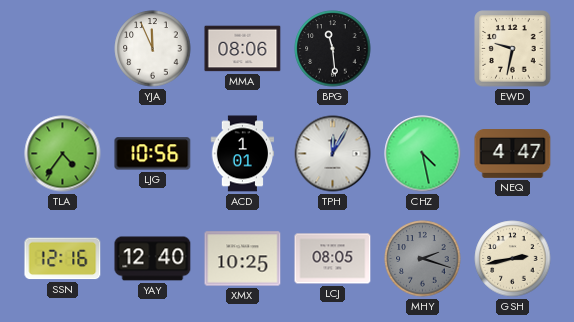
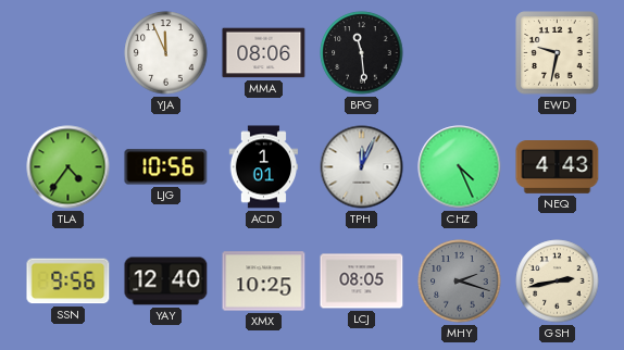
TPH: 12:05 -> 12:04 (362, 167)
CHZ: 4:28 -> 4:26 (460, 167)
NEQ: 4:47 -> 4:43 (558, 167)
SSN: 12:16 -> 9:56 (68, 282)
